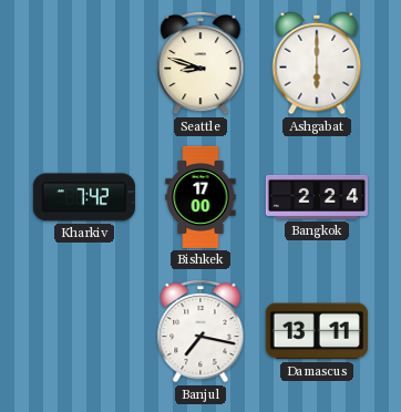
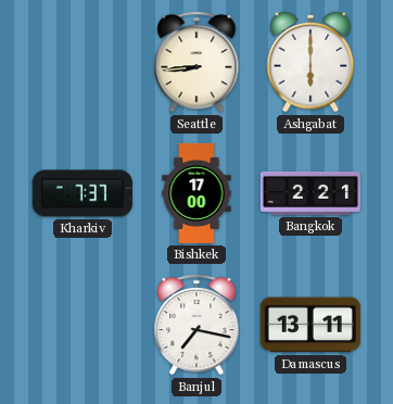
Seattle: 8:48 -> 8:44 (196, 62)
Kharkiv: 7:42 -> 7:37 (83, 193)
Bangkok: 2:24 -> 2:21 (310, 193)
